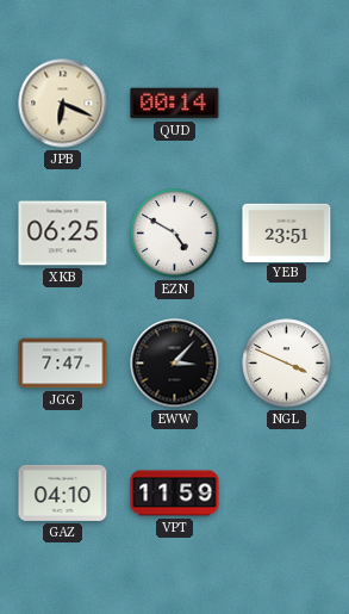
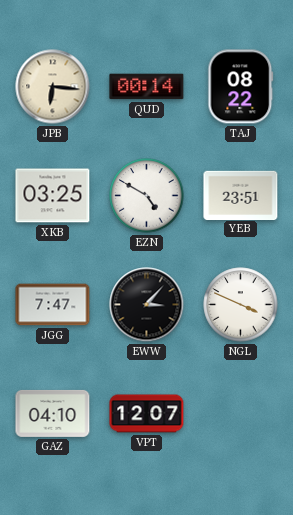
JPB: 6:19 -> 6:16 (53, 87)
TAJ: none -> 08:22 (241, 87)
XKB: 06:25 -> 03:25 (53, 196)
VPT: 11:59 -> 12:07 (147, 414)
